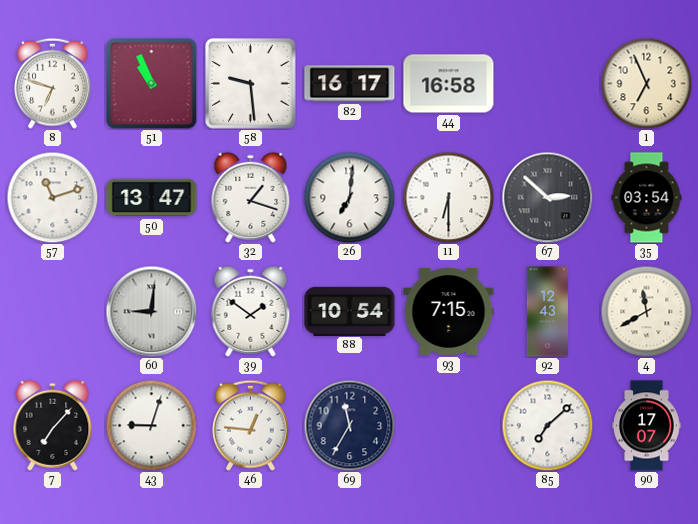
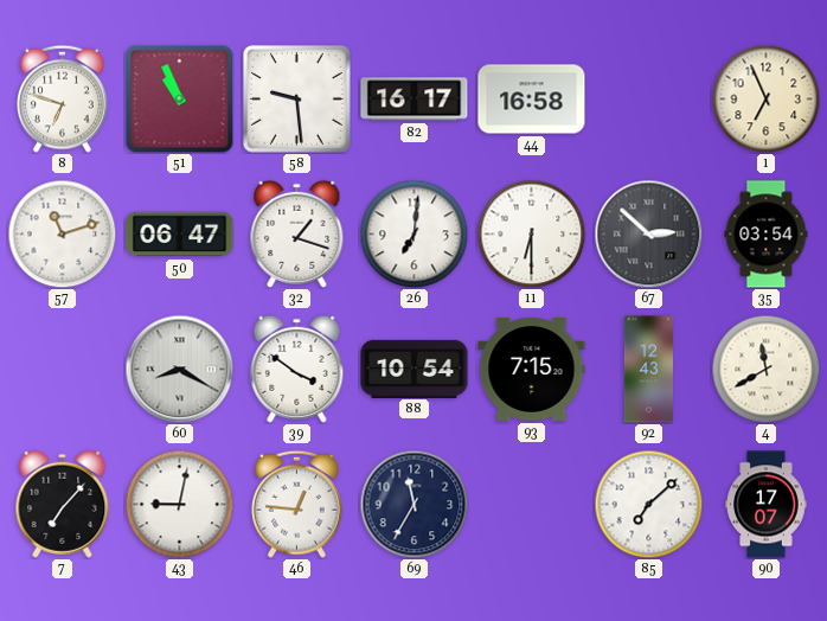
50: 13:47 -> 06:47 (180, 235)
60: 9:01 -> 8:20 (179, 369)
39: 1:51 -> 3:51 (297, 369)
43: 9:03 -> 9:02 (179, 504)
